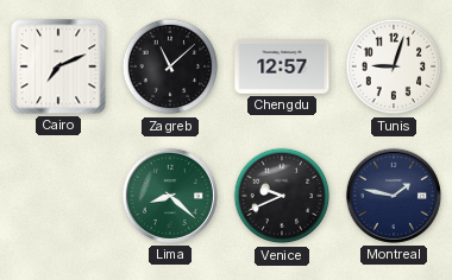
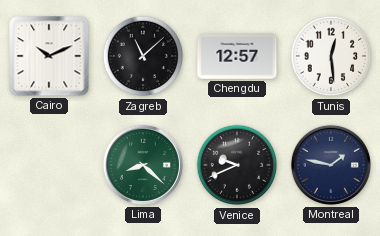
Cairo: 7:11 -> 10:11 (49, 56)
Tunis: 9:03 -> 12:29 (331, 56)
